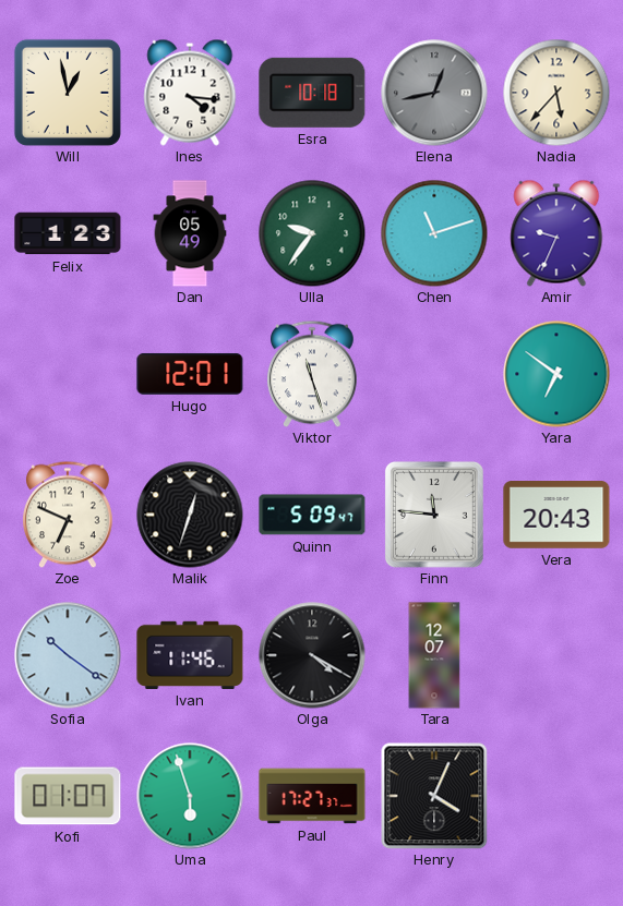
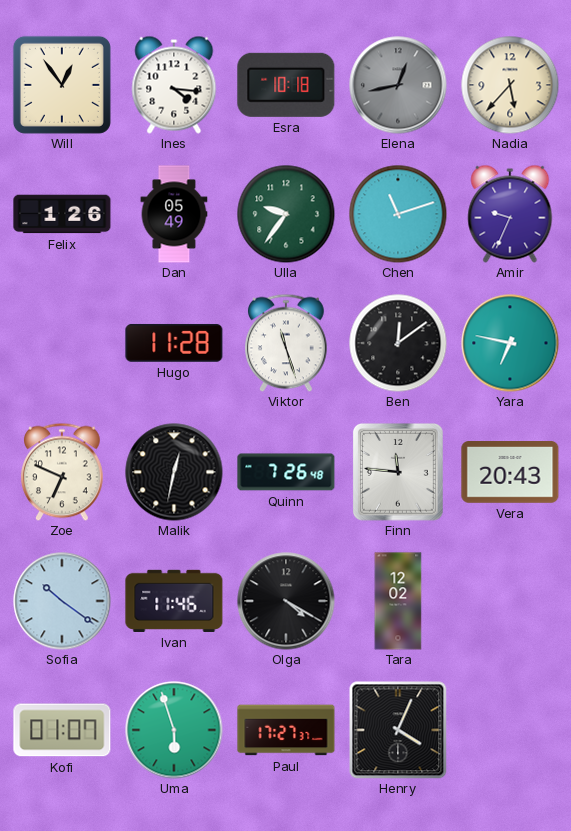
Will: 12:58 -> 12:54 (62, 85)
Felix: 1:23 -> 1:26 (62, 214)
Hugo: 12:01 -> 11:28 (174, 343)
Ben: none -> 12:09 (398, 343)
Yara: 6:51 -> 6:47 (510, 343)
Malik: 12:33 -> 12:32 (174, 472)
Quinn: 5:09 -> 7:26 (286, 472)
Tara: 12:07 -> 12:02 (398, 601)
